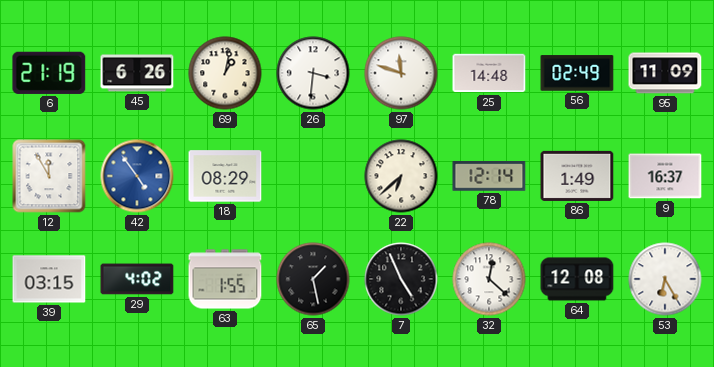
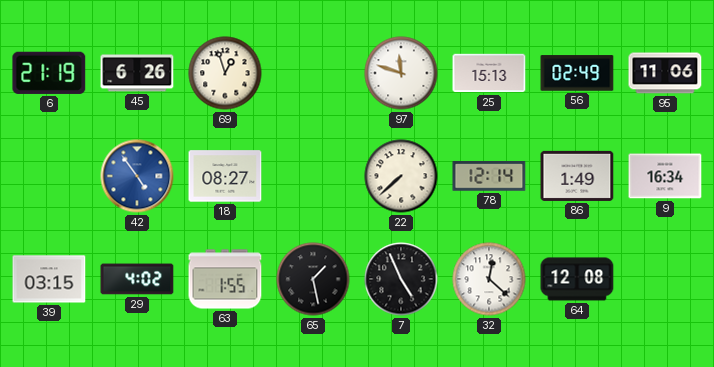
69: 1:02 -> 12:57 (225, 73)
26: 3:31 -> none (313, 73)
25: 14:48 -> 15:13 (489, 73)
95: 11:09 -> 11:06 (665, 73)
12: 11:55 -> none (49, 176)
18: 08:29 -> 08:27 (225, 176)
22: 6:38 -> 7:38 (401, 176)
9: 16:37 -> 16:34 (665, 176)
53: 6:25 -> none (665, 279)
